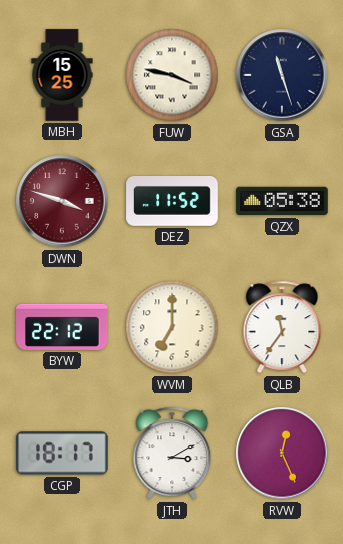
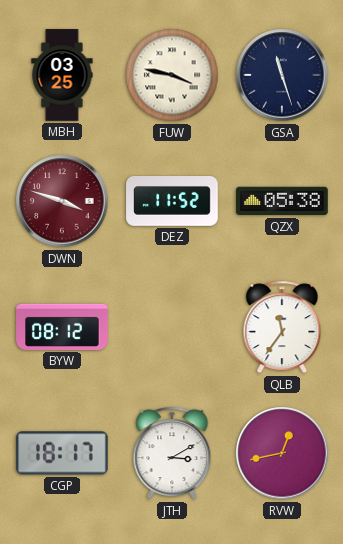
MBH: 15:25 -> 03:25 (62, 75)
BYW: 22:12 -> 08:12 (62, 327)
WVM: 7:00 -> none (172, 327)
RVW: 12:26 -> 12:43 (282, 453)
